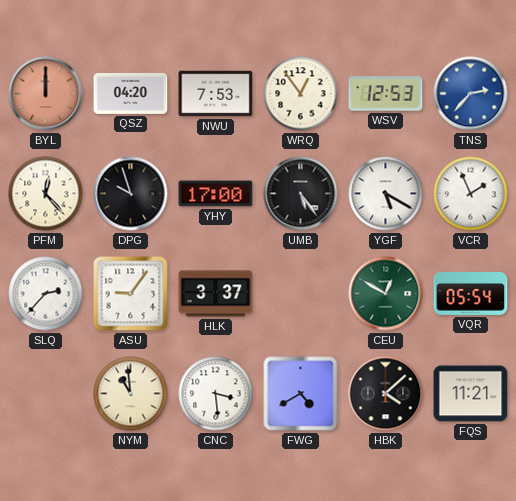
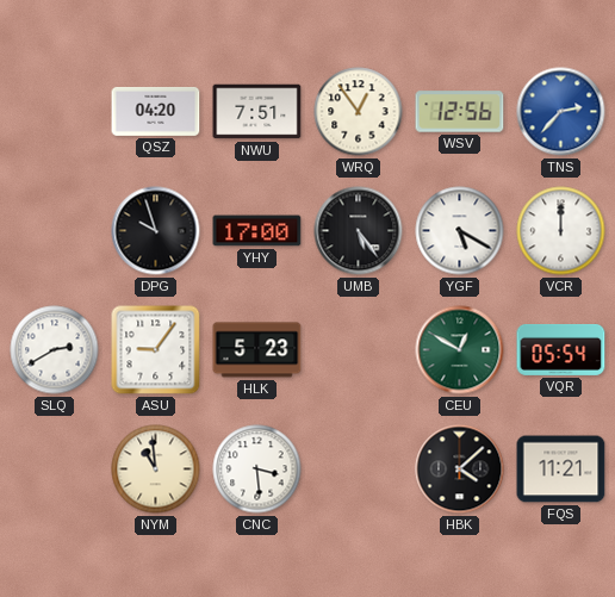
BYL: 12:00 -> none (46, 94)
NWU: 7:53 -> 7:51 (257, 112)
WSV: 12:53 -> 12:56 (460, 112)
PFM: 12:23 -> none (46, 194)
VCR: 1:56 -> 12:00 (561, 231)
SLQ: 2:37 -> 2:40 (55, 350)
HLK: 3:37 -> 5:23 (257, 350)
FWG: 4:40 -> none (301, 394)
